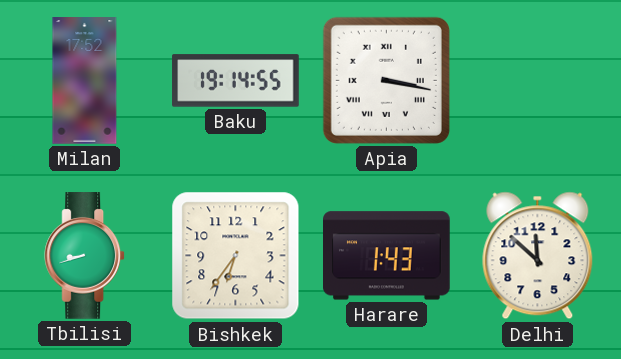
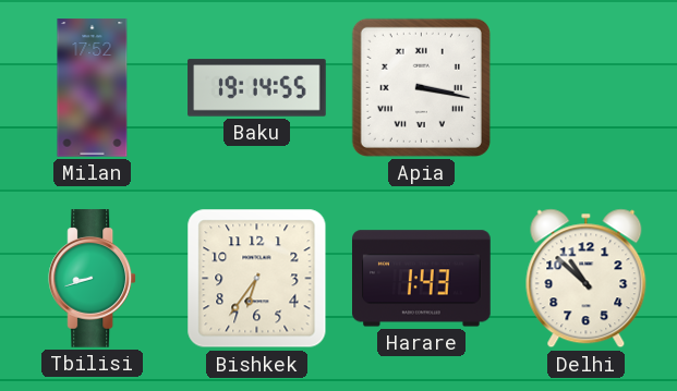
Delhi: 11:52 -> 10:52 (587, 279)
